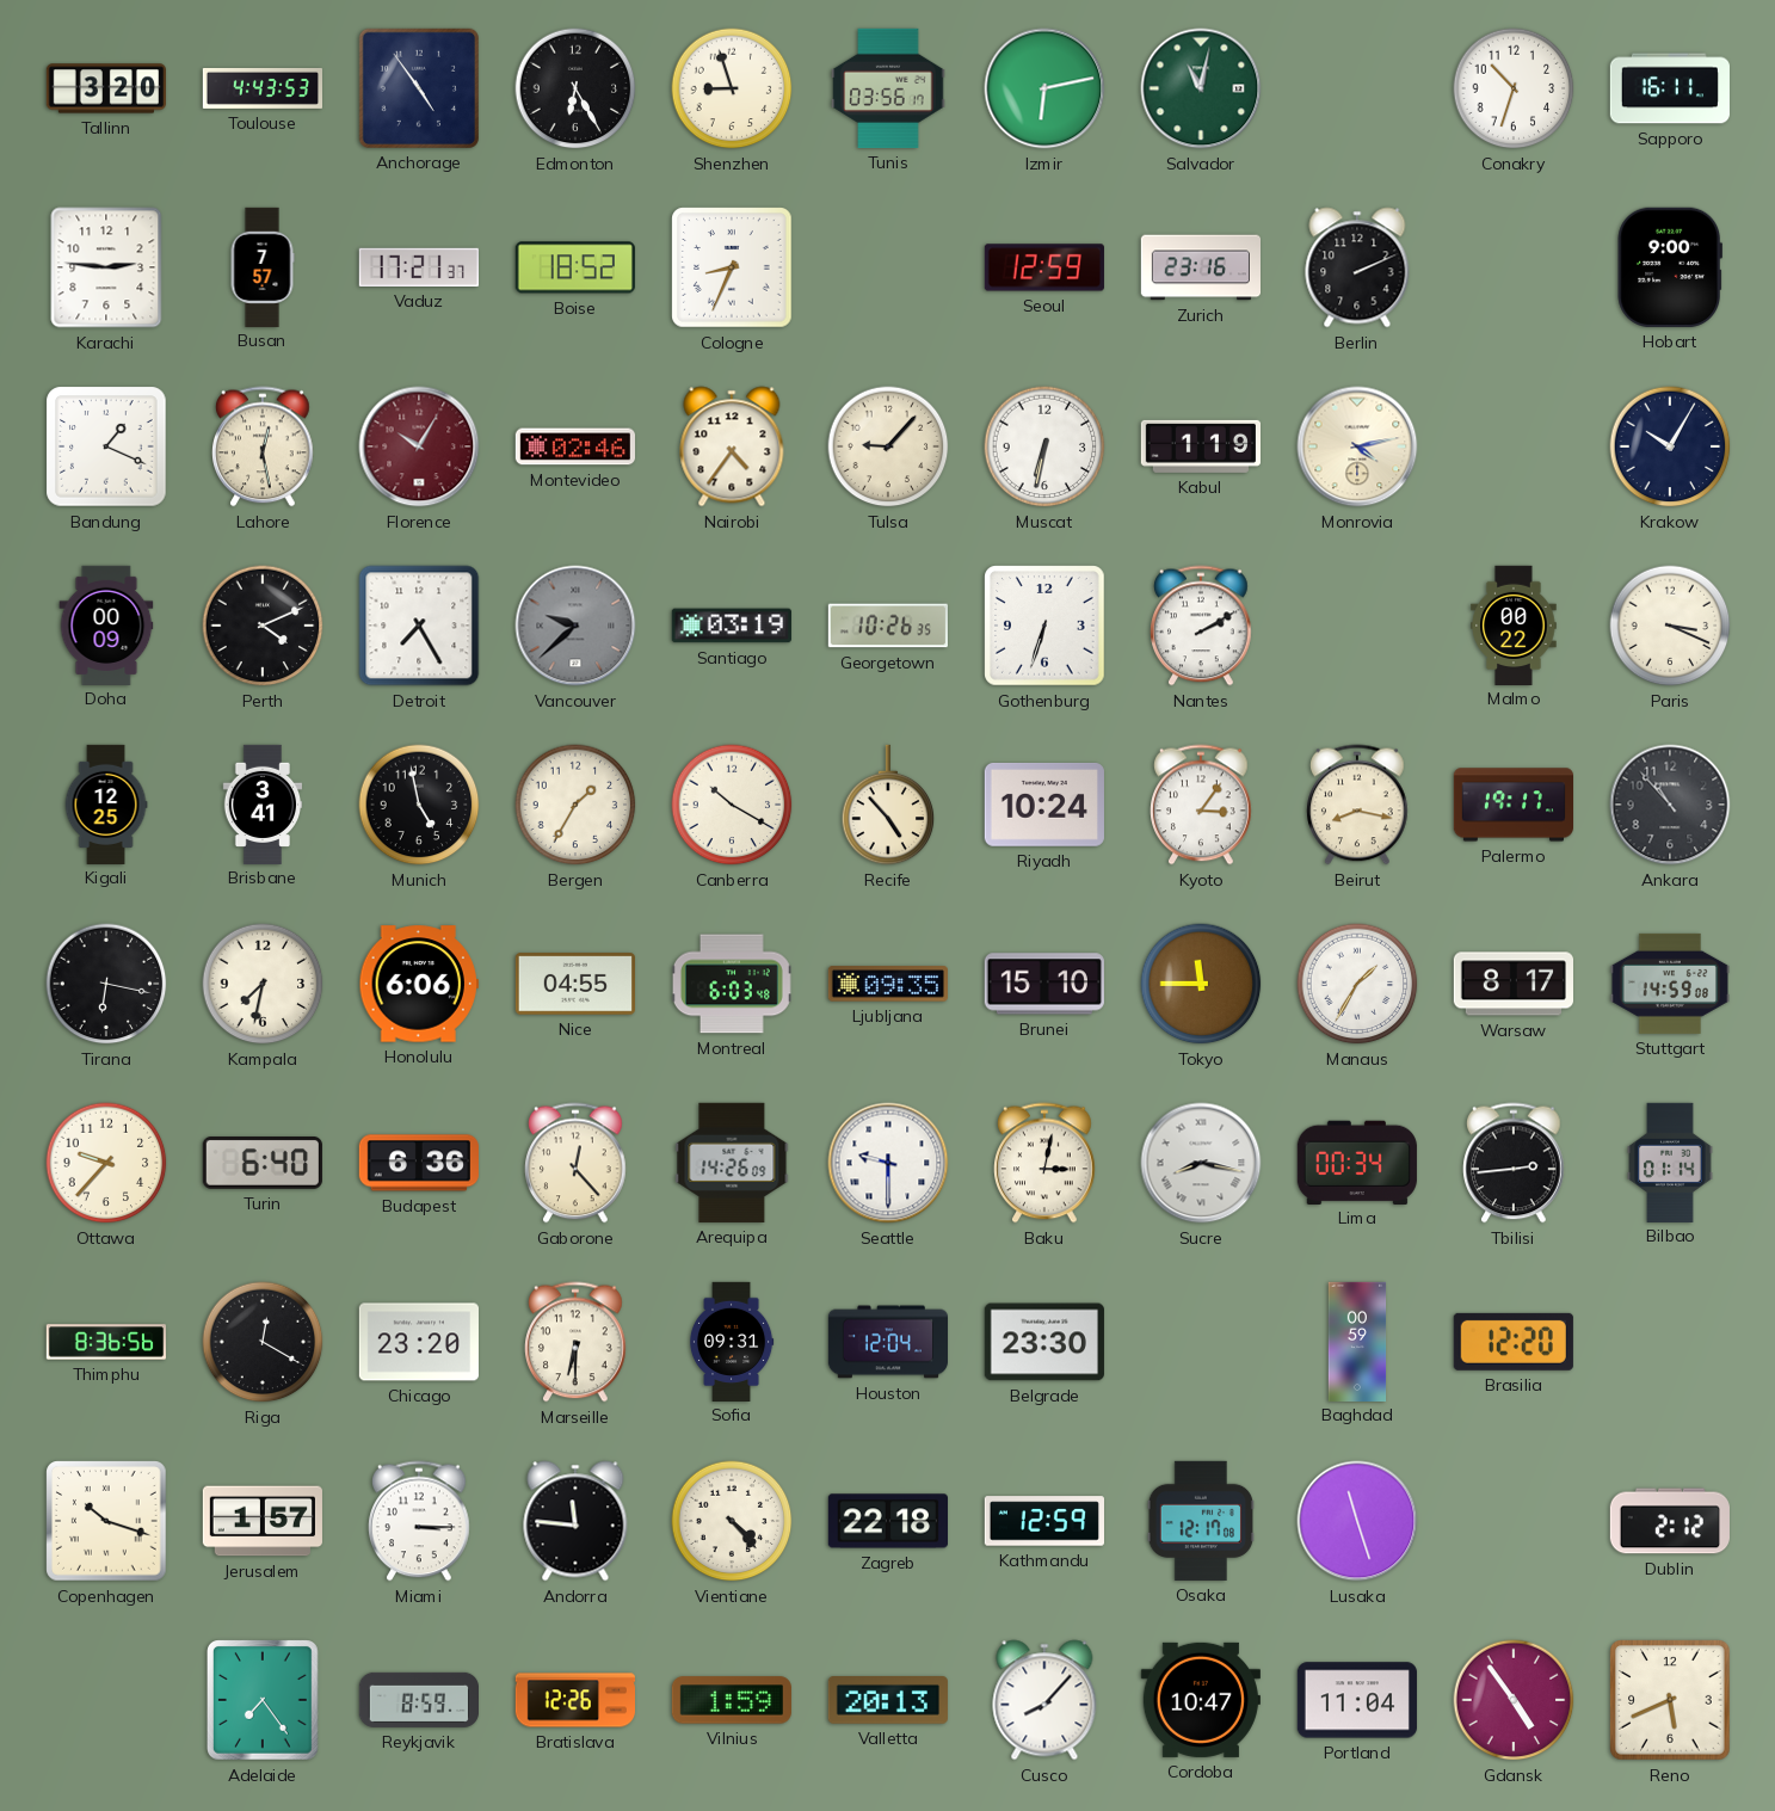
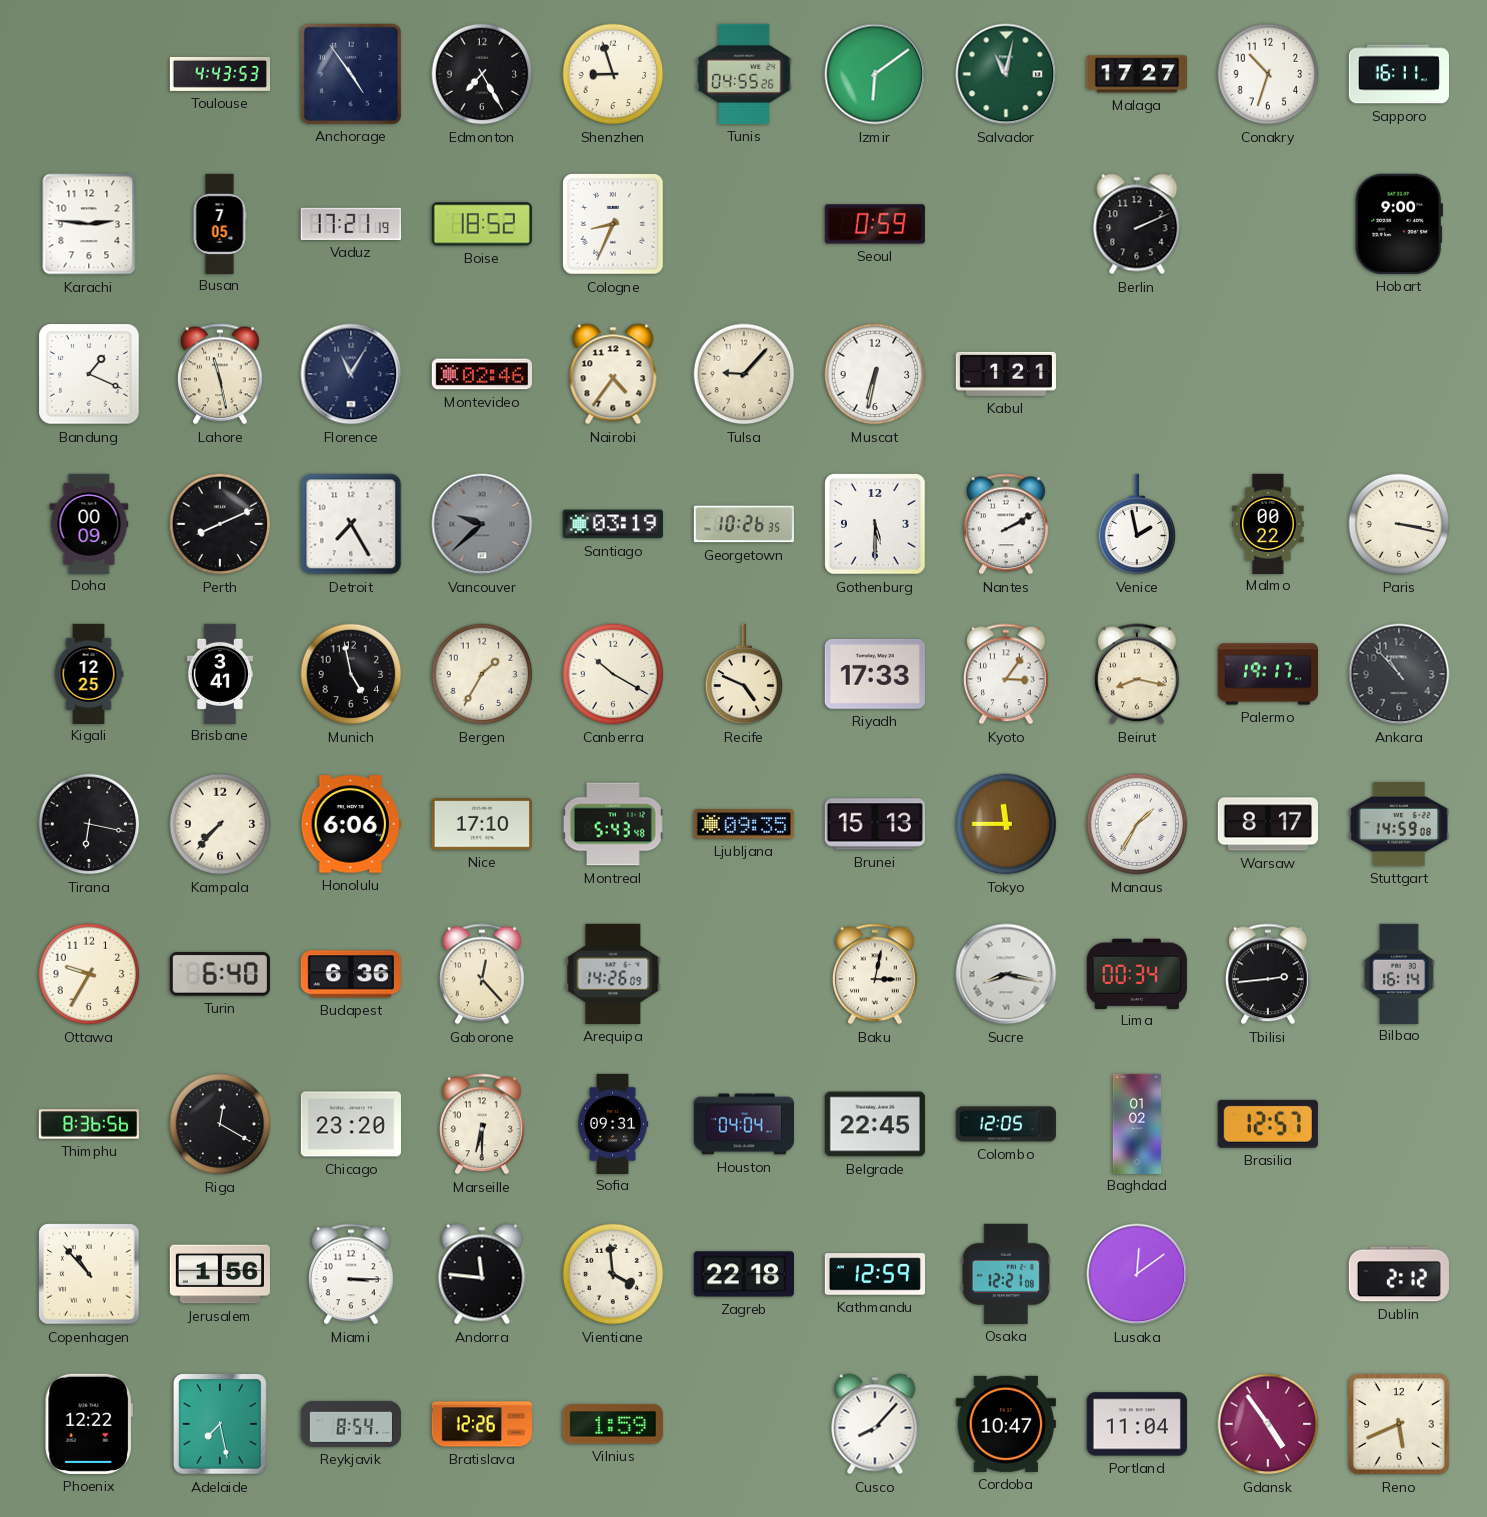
Tallinn: 3:20 -> none (105, 88)
Edmonton: 6:25 -> 7:25 (482, 74)
Tunis: 03:56 -> 04:55 (744, 74)
Izmir: 6:13 -> 6:09 (875, 74)
Malaga: none -> 17:27 (1136, 74)
Busan: 7:57 -> 7:05 (220, 223)
Vaduz: 17:21:37 -> 17:21:19 (351, 224)
Seoul: 12:59 -> 0:59 (875, 224)
Zurich: 23:16 -> none (1200, 267)
Lahore: 12:28 -> 11:28 (220, 374)
Florence: 10:05 -> 11:05 (351, 374)
Florence dial: burgundy -> navy (351, 374)
Kabul: 1:19 -> 1:21 (1006, 374)
Monrovia: 4:13 -> none (1357, 446)
Krakow: 10:05 -> none (1670, 446)
Perth: 4:11 -> 8:11 (220, 524)
Gothenburg: 6:33 -> 5:30 (875, 524)
Venice: none -> 1:58 (1137, 524)
Paris: 3:19 -> 3:17 (1399, 524)
Recife: 4:53 -> 4:49 (744, 674)
Riyadh: 10:24 -> 17:33 (875, 674)
Kampala: 7:32 -> 7:37 (220, 824)
Nice: 04:55 -> 17:10 (482, 824)
Montreal: 6:03 -> 5:43 (613, 824)
Brunei: 15:10 -> 15:13 (875, 824)
Ottawa: 9:37 -> 9:35 (89, 974)
Seattle: 9:30 -> none (888, 1163)
Bilbao: 01:14 -> 16:14 (1399, 973)
Houston: 12:04 -> 04:04 (743, 1124)
Belgrade: 23:30 -> 22:45 (875, 1124)
Colombo: none -> 12:05 (1005, 1124)
Baghdad: 00:59 -> 01:02 (1137, 1123)
Brasilia: 12:20 -> 12:57 (1268, 1124)
Copenhagen: 10:18 -> 10:53 (89, 1274)
Jerusalem: 1:57 -> 1:56 (220, 1274)
Vientiane: 4:23 -> 3:59 (613, 1274)
Osaka: 12:17 -> 12:21 (1005, 1274)
Lusaka: 11:27 -> 12:09 (1137, 1274)
Phoenix: none -> 12:22 (88, 1424)
Adelaide: 7:24 -> 7:28 (221, 1425)
Reykjavik: 8:59 -> 8:54 (350, 1424)
Valletta: 20:13 -> none (888, 1701)
